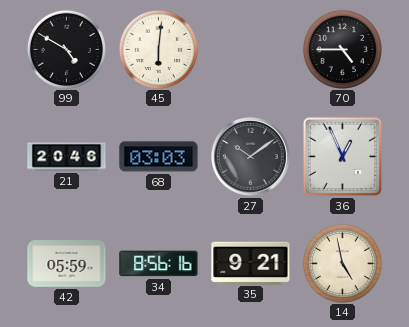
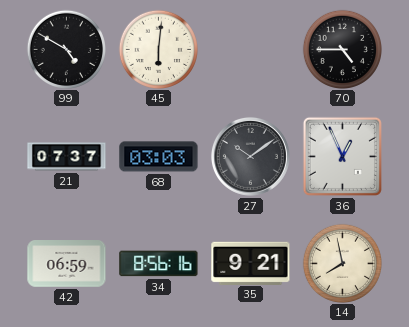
21: 20:46 -> 07:37 (67, 157)
42: 05:59 -> 06:59 (67, 264)
14: 4:58 -> 7:58 (342, 263)
